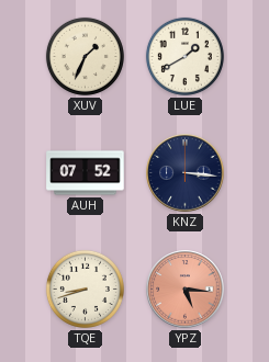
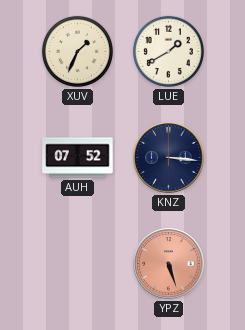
TQE: 8:42 -> none (85, 289)
YPZ: 5:16 -> 5:27 (169, 264)
